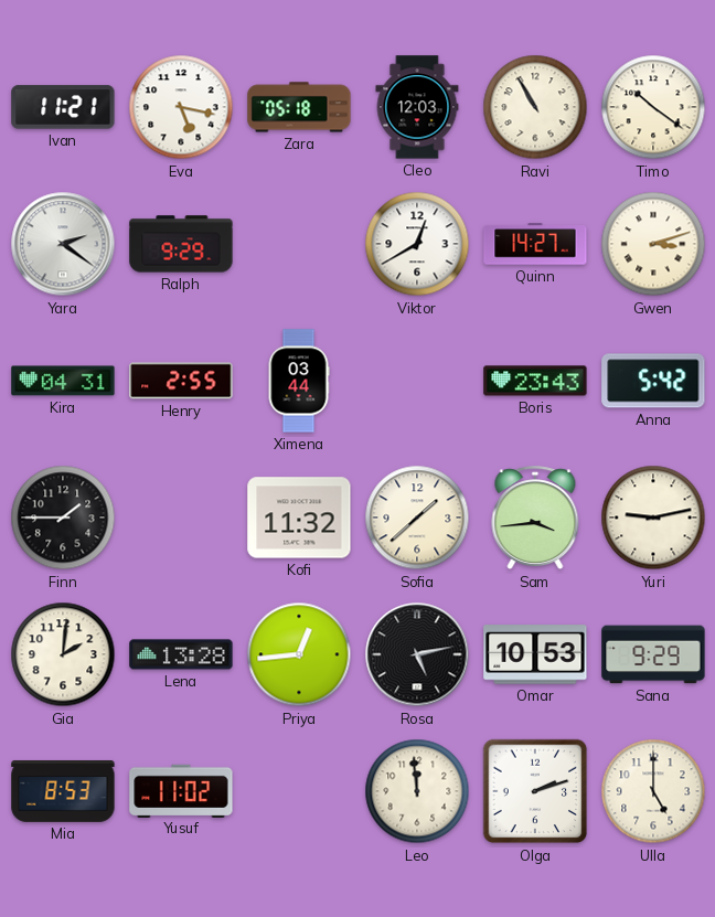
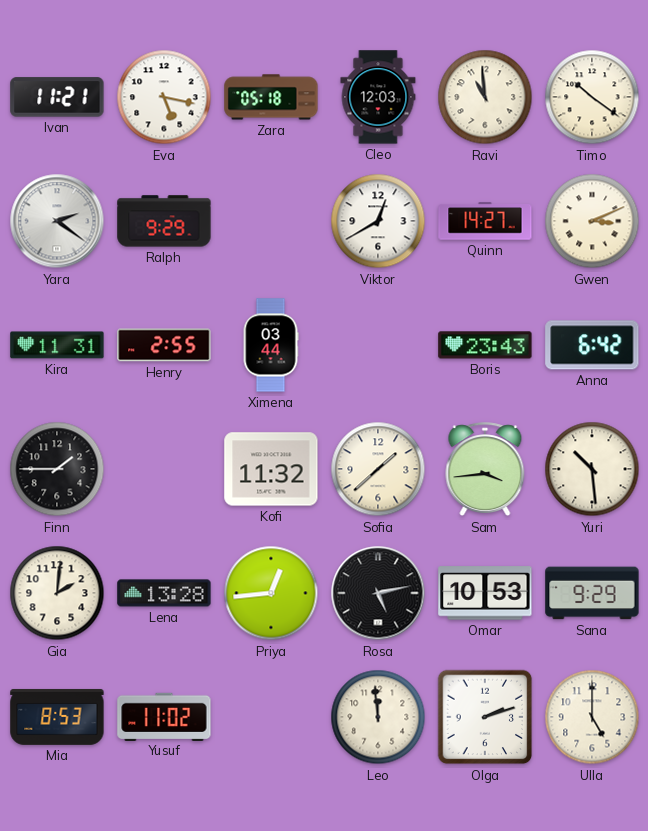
Ravi: 10:55 -> 10:59 (485, 97)
Gwen: 3:12 -> 3:11 (592, 221)
Kira: 04:31 -> 11:31 (57, 345)
Anna: 5:42 -> 6:42 (592, 345)
Yuri: 9:13 -> 10:29 (592, 469)
